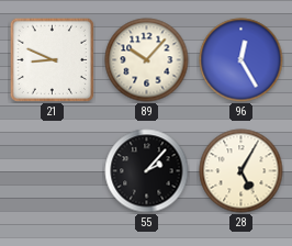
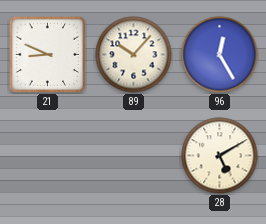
55: 2:07 -> none (147, 171)
28: 5:05 -> 5:10 (220, 156)
